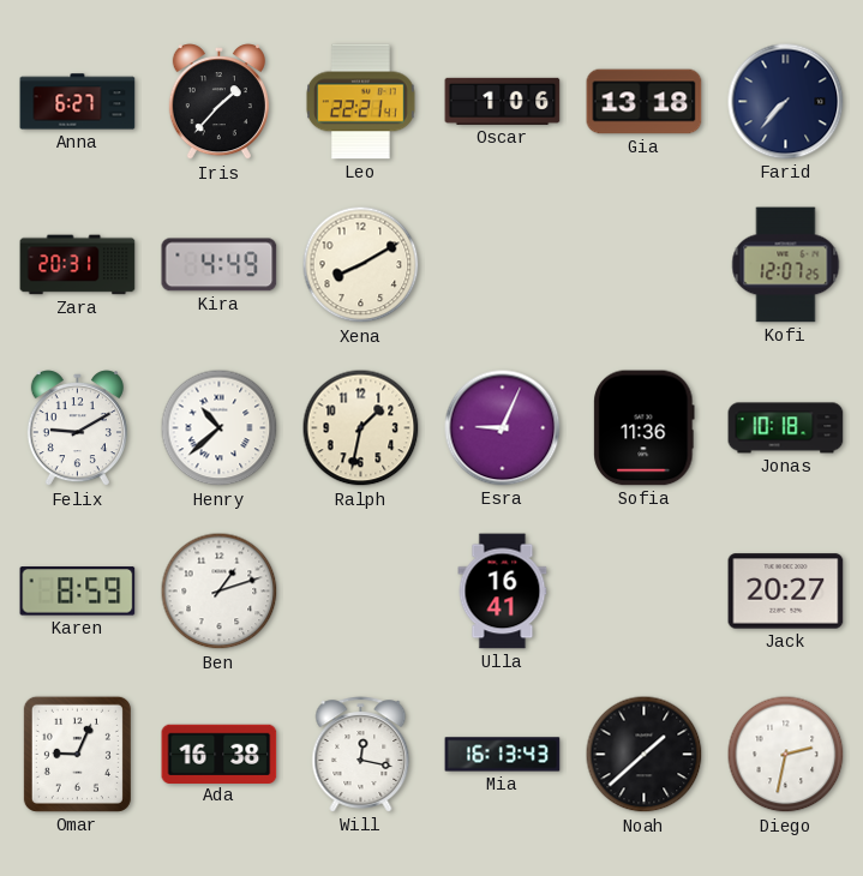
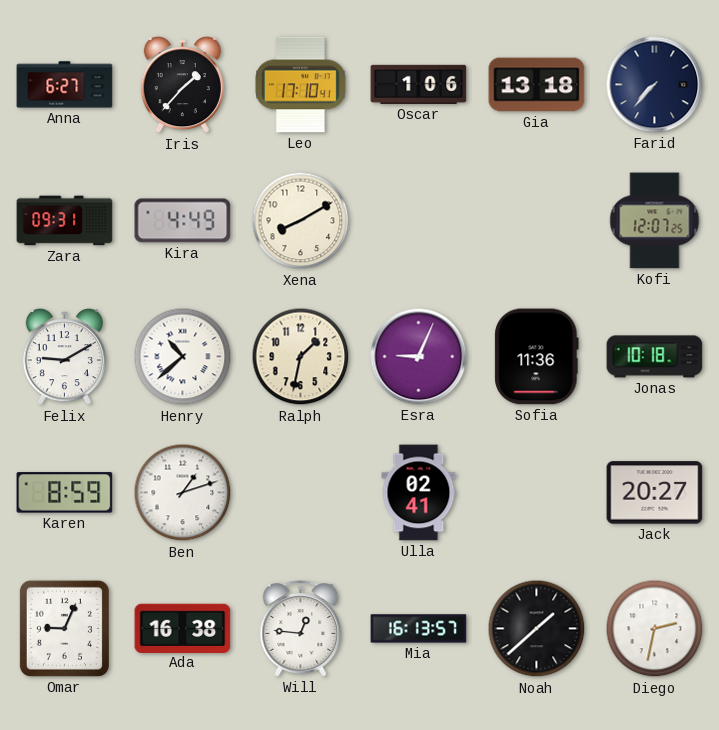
Leo: 22:21 -> 17:10 (301, 85)
Zara: 20:31 -> 09:31 (65, 221)
Ulla: 16:41 -> 02:41 (419, 493)
Will: 12:17 -> 12:46 (301, 629)
Mia: 16:13:43 -> 16:13:57 (419, 629)
